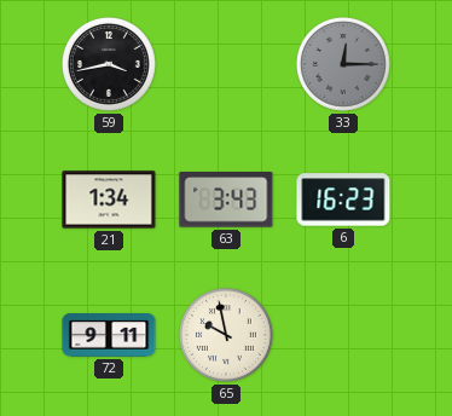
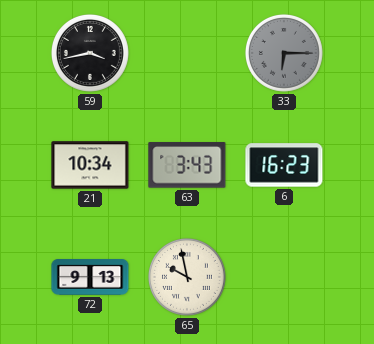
33: 12:15 -> 6:15 (284, 53)
21: 1:34 -> 10:34 (90, 165)
72: 9:11 -> 9:13 (90, 277)
